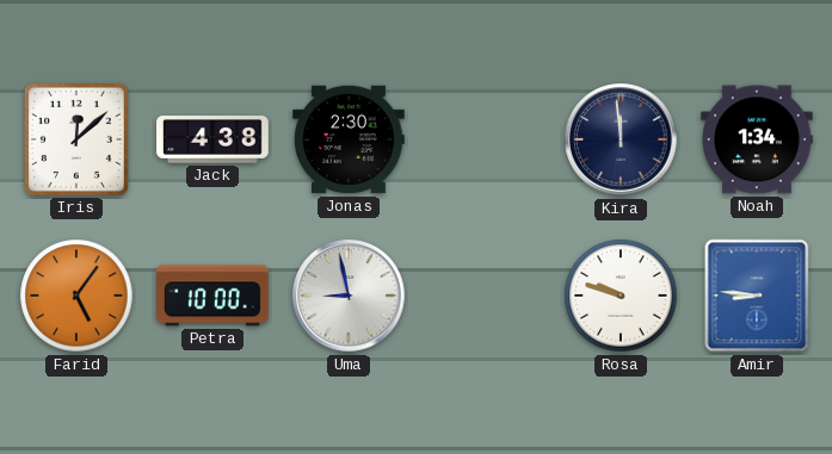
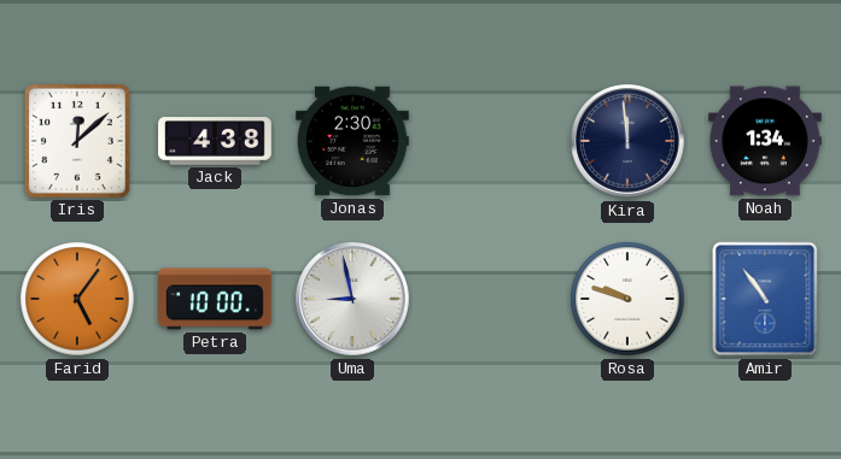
Amir: 8:46 -> 10:54 (765, 299)
